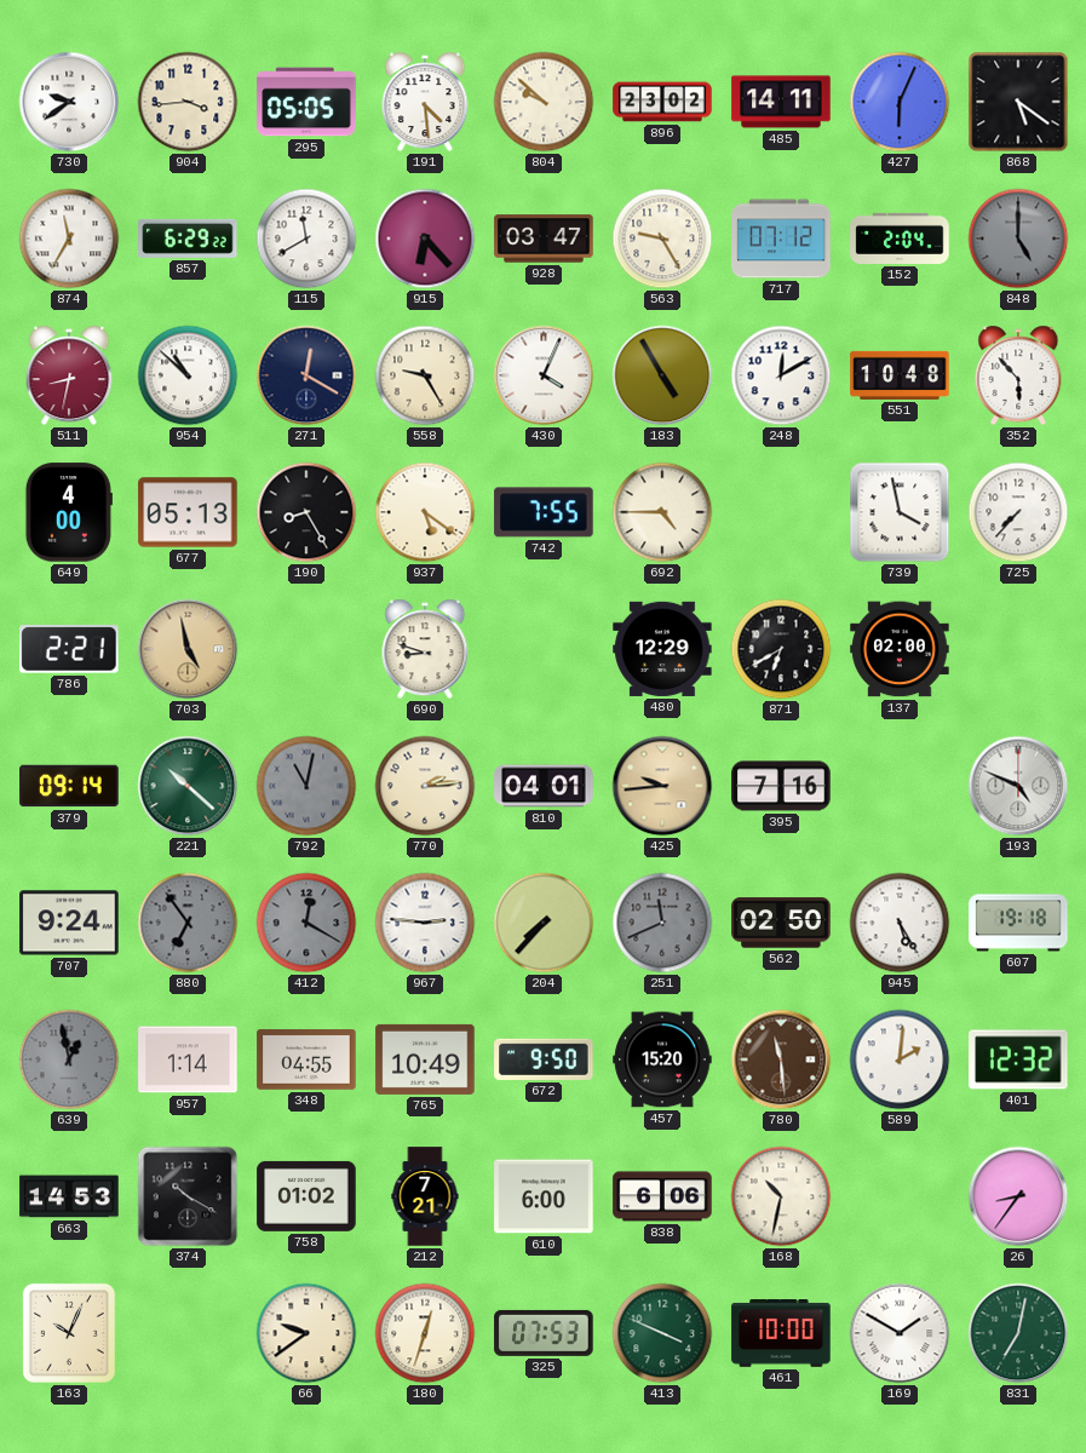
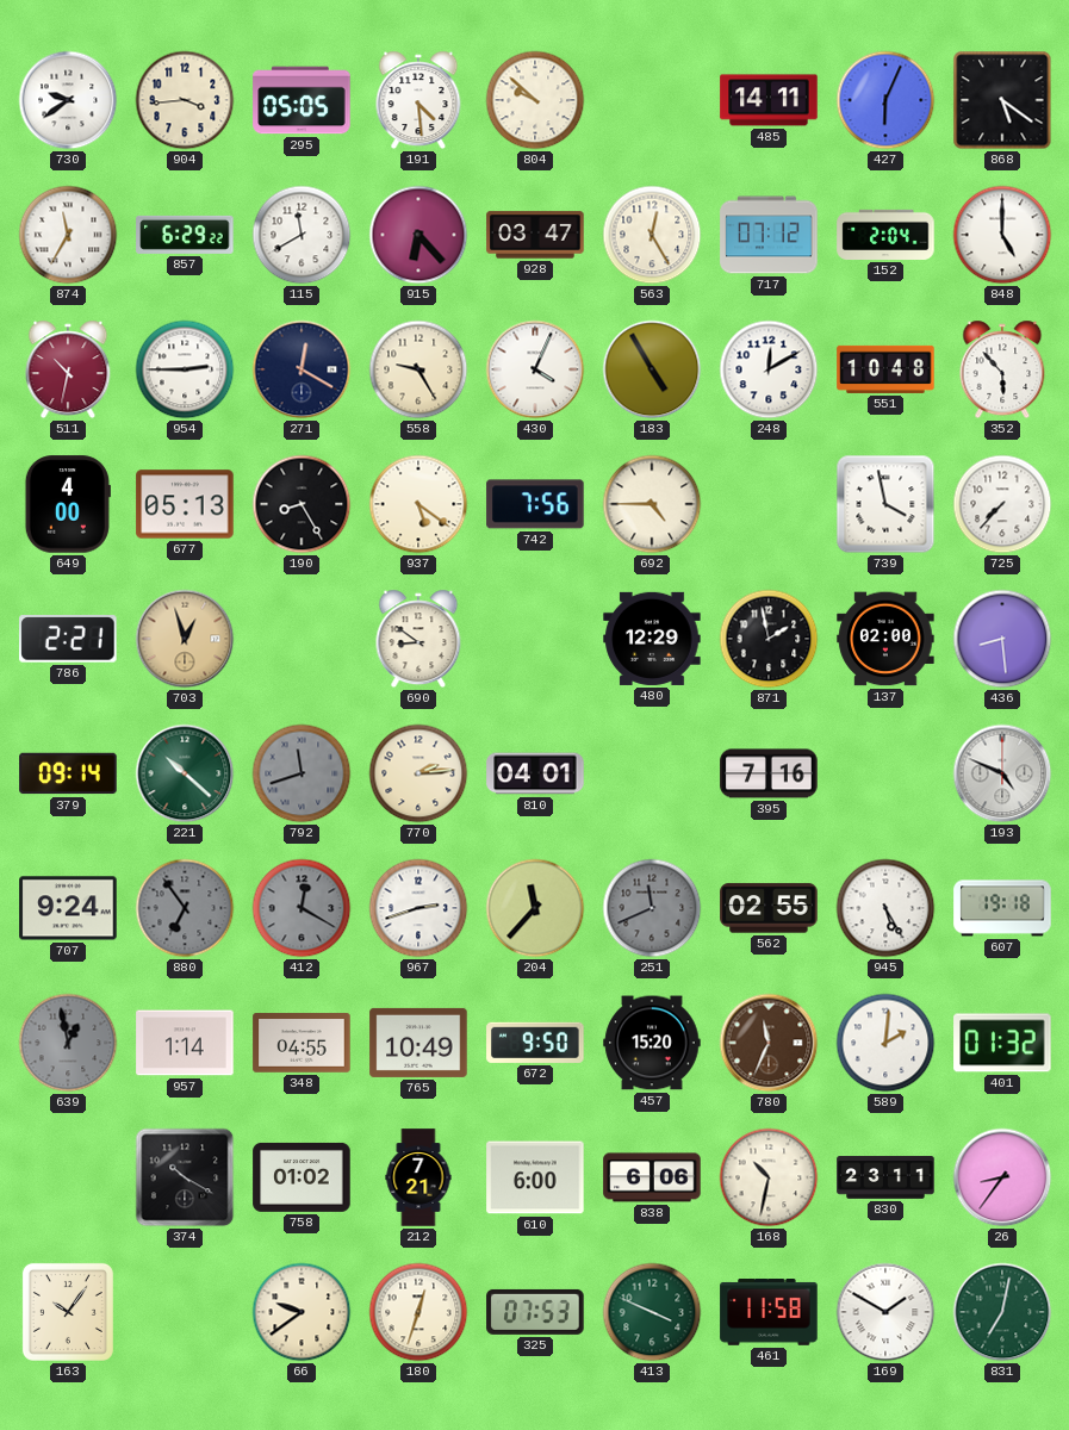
896: 23:02 -> none (662, 102)
563: 9:25 -> 12:25 (652, 235)
848 dial: grey -> white (1002, 235)
511: 8:32 -> 10:32 (68, 369)
954: 10:52 -> 2:45 (185, 369)
742: 7:55 -> 7:56 (535, 504)
703: 4:58 -> 12:57 (185, 639)
690: 8:48 -> 8:51 (418, 639)
871: 6:40 -> 1:58 (769, 639)
436: none -> 8:29 (1002, 639)
792: 11:02 -> 11:42 (302, 773)
425: 9:44 -> none (662, 786)
967: 2:46 -> 2:42 (418, 908)
204: 7:37 -> 11:37 (535, 908)
562: 02:50 -> 02:55 (769, 908)
780: 11:29 -> 11:34 (769, 1043)
401: 12:32 -> 01:32 (1002, 1043)
663: 14:53 -> none (69, 1196)
830: none -> 23:11 (885, 1177)
163: 10:04 -> 10:06 (68, 1312)
461: 10:00 -> 11:58 (769, 1313)
